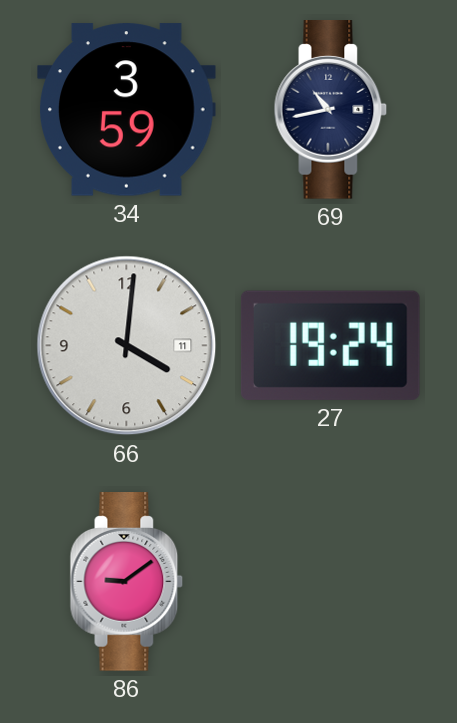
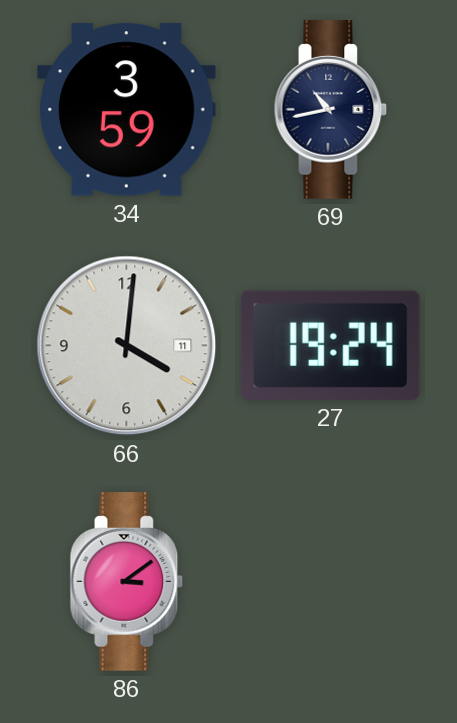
86: 9:09 -> 3:09 (127, 582)
